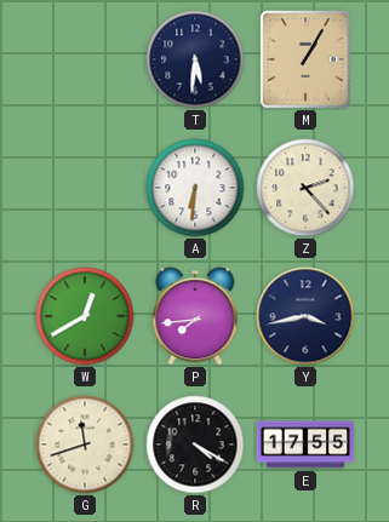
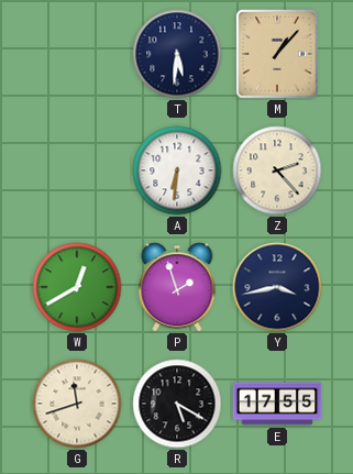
M: 1:05 -> 1:07 (278, 55)
P: 7:44 -> 1:57 (177, 287)
R: 4:20 -> 5:20 (177, 404)
